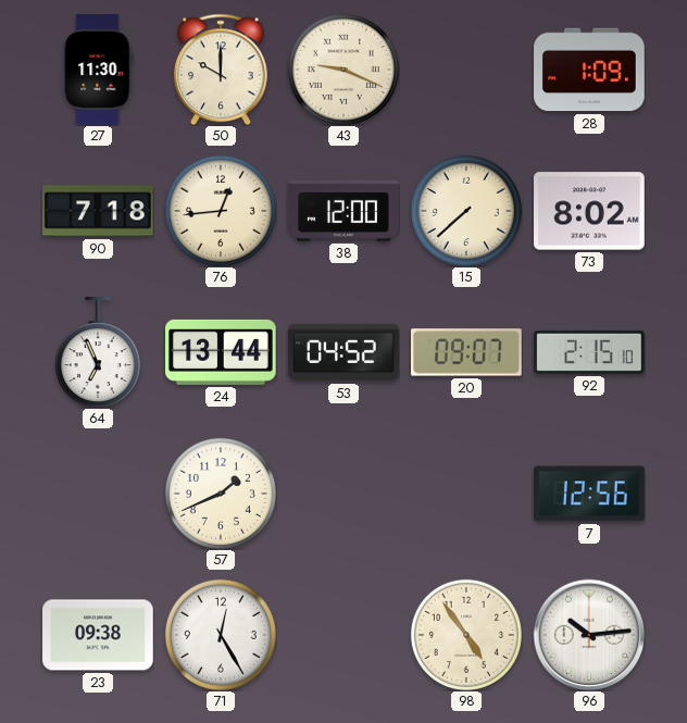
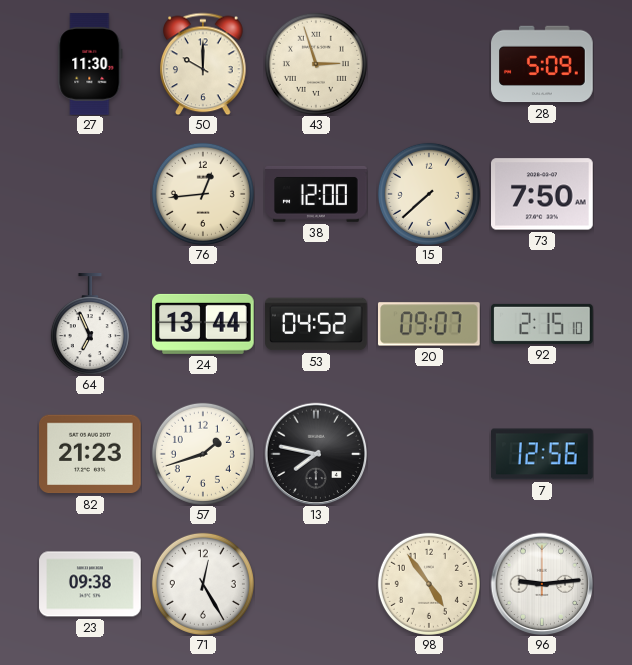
43: 9:19 -> 2:57 (316, 64)
28: 1:09 -> 5:09 (542, 64)
90: 7:18 -> none (99, 211)
73: 8:02 -> 7:50 (543, 194)
82: none -> 21:23 (91, 454)
57: 1:41 -> 1:42 (203, 454)
13: none -> 7:47 (316, 454)
96: 10:14 -> 9:14 (542, 584)
